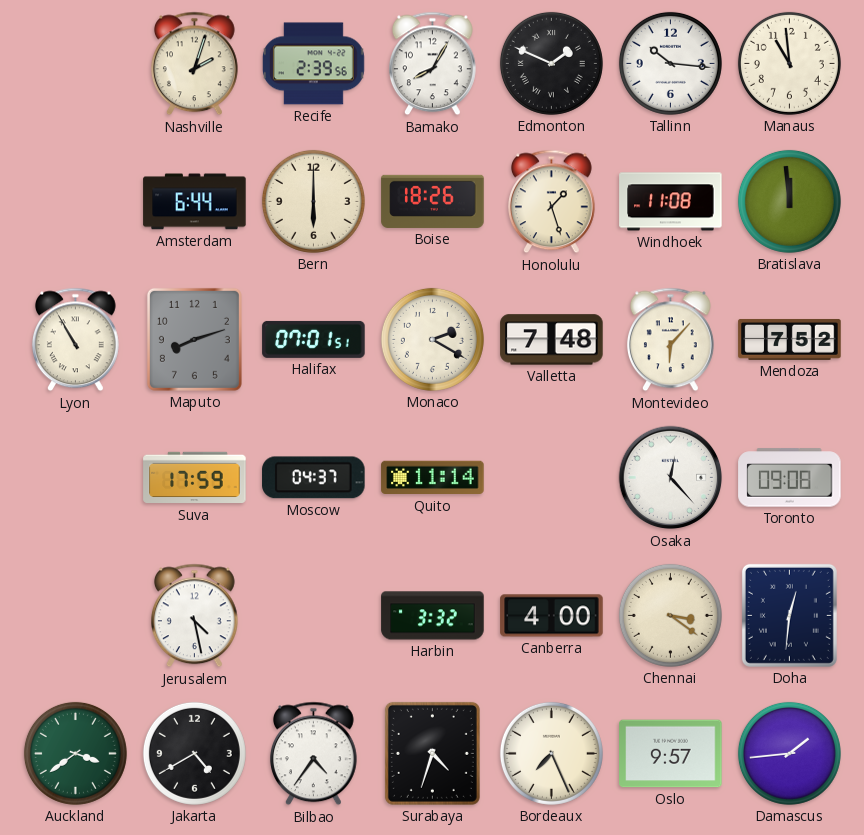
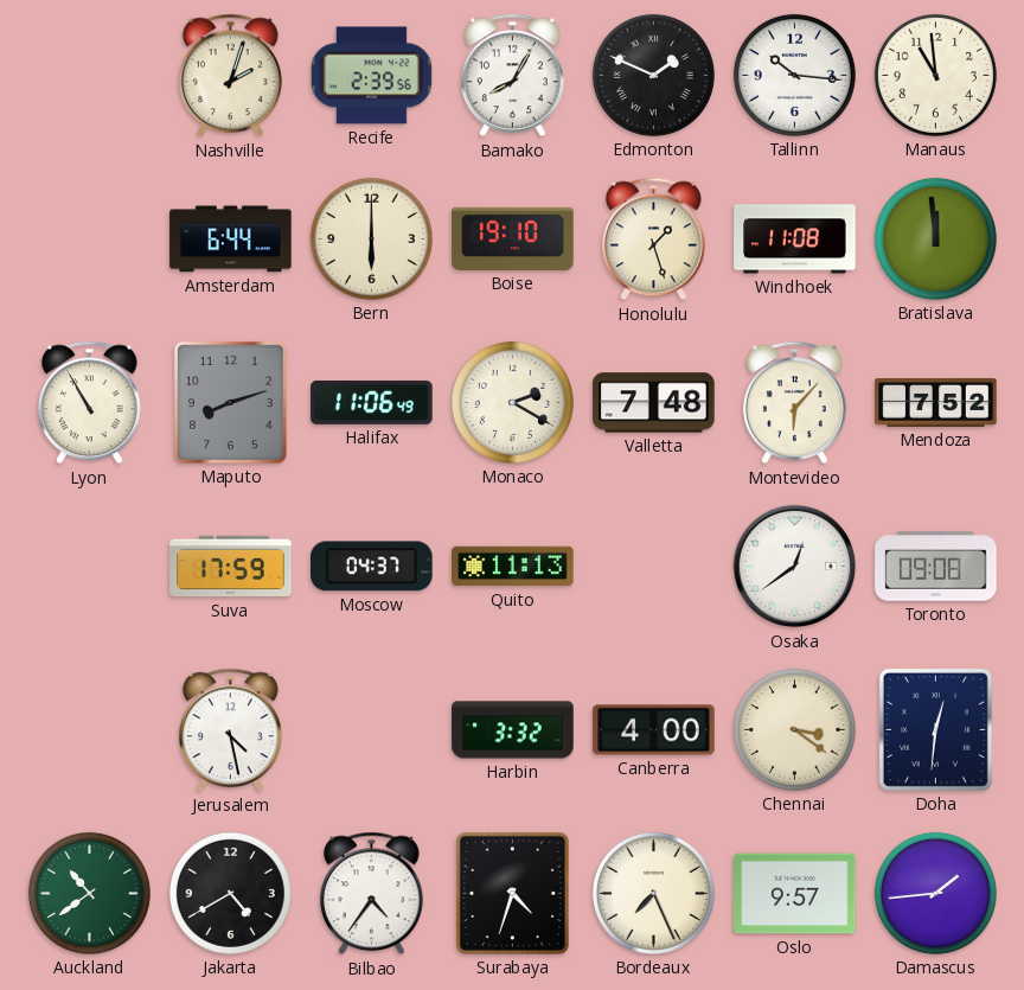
Boise: 18:26 -> 19:10 (513, 238)
Halifax: 07:01 -> 11:06 (372, 402)
Quito: 11:14 -> 11:13 (513, 567)
Osaka: 12:23 -> 12:39 (795, 567)
Auckland: 3:39 -> 10:39 (89, 893)
